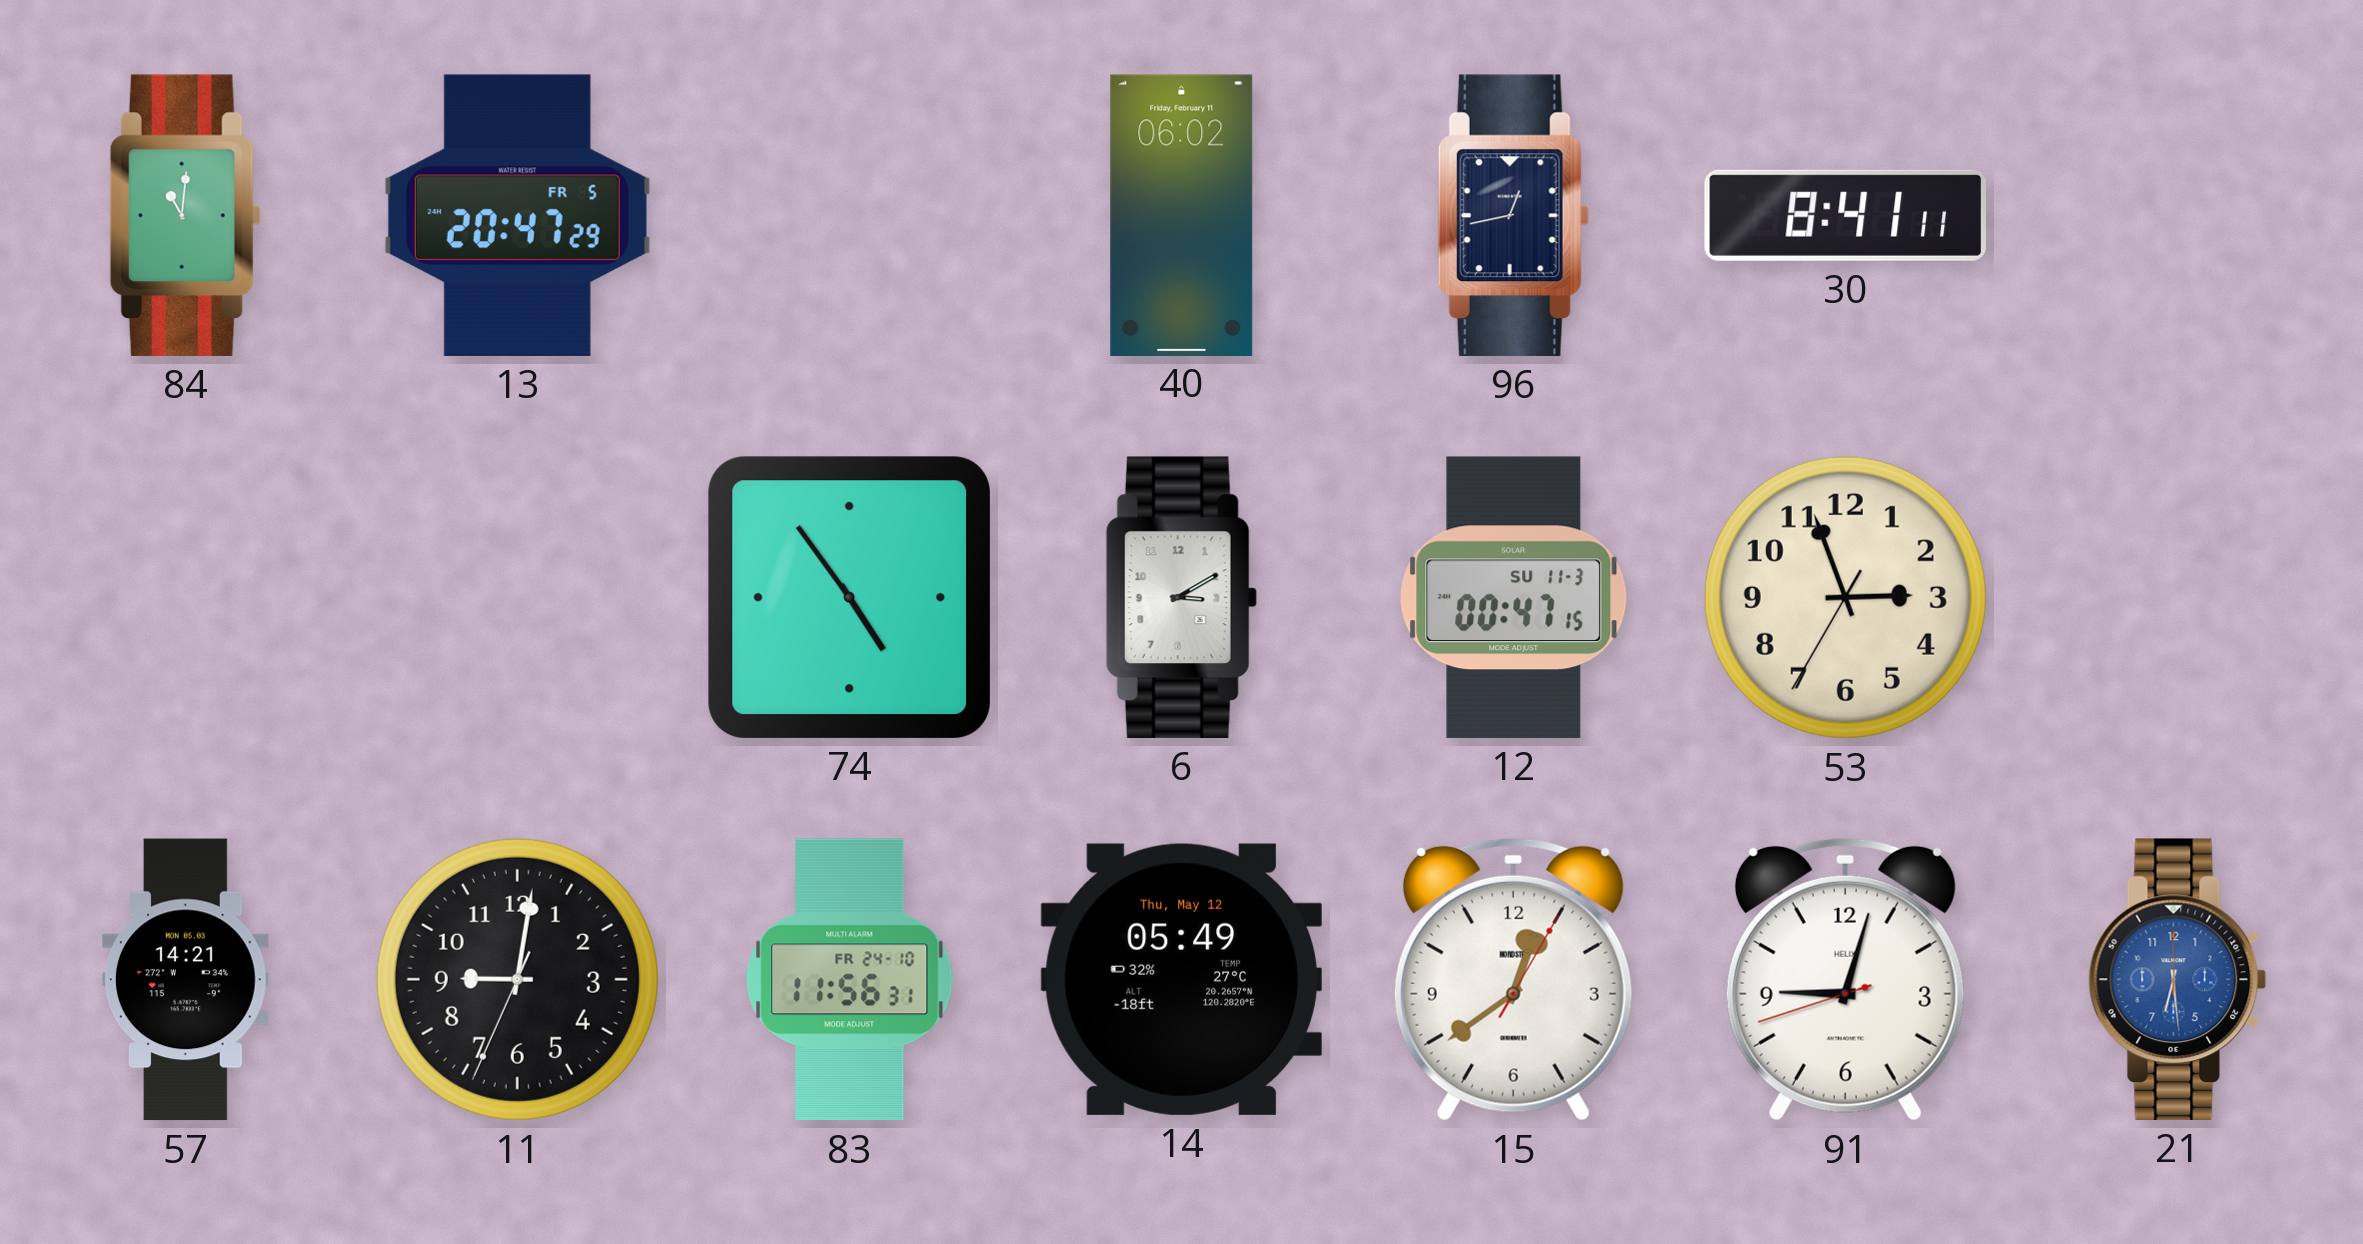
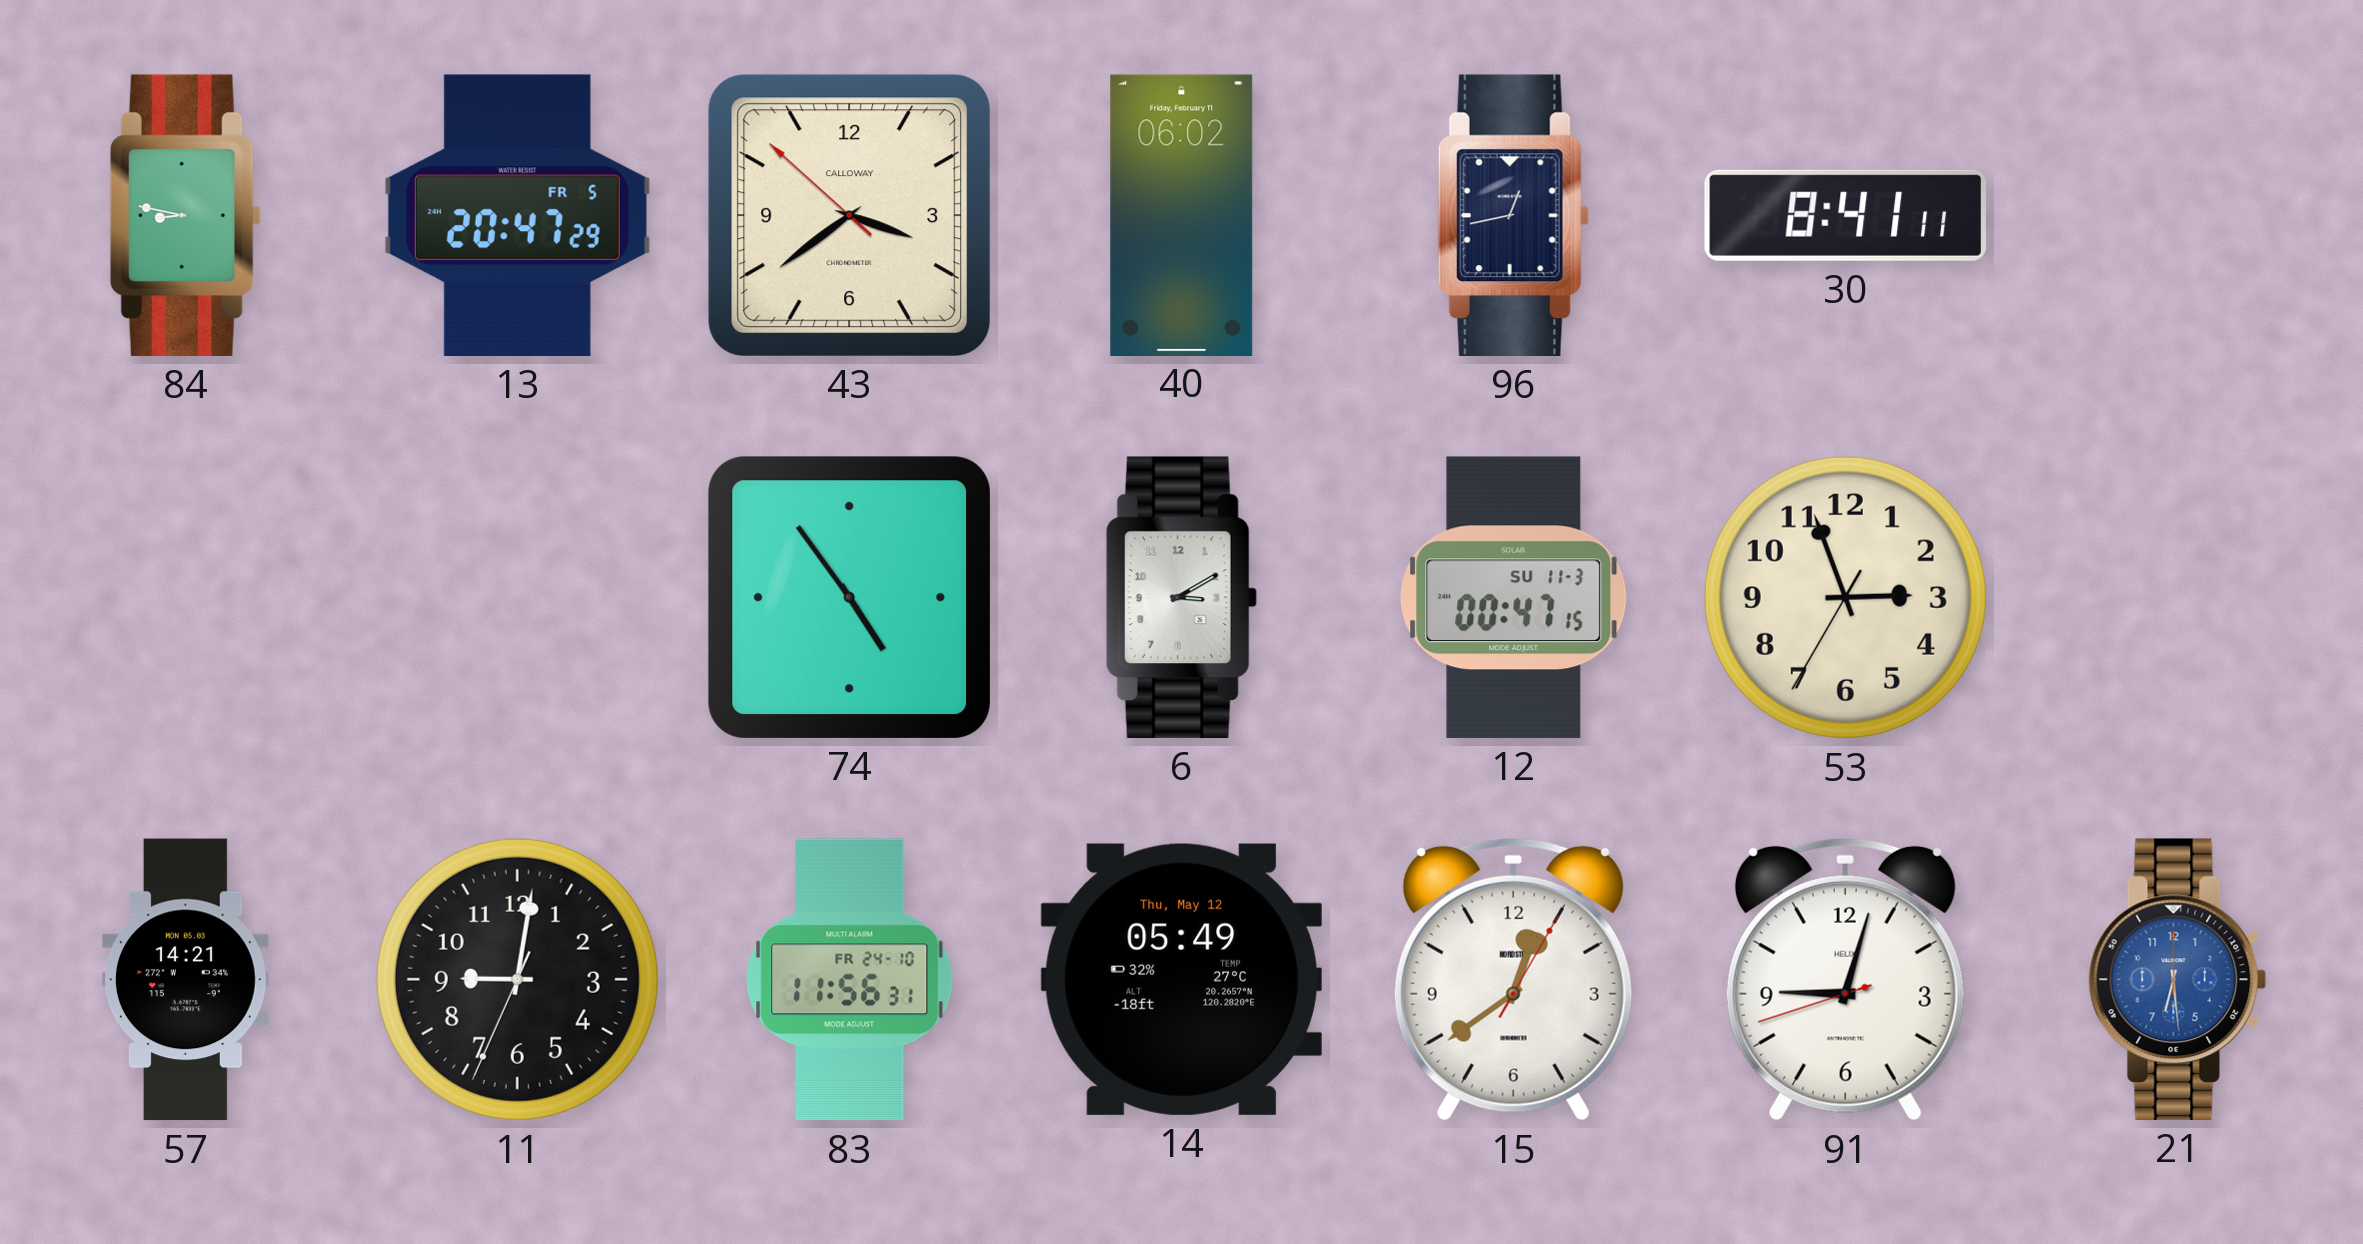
84: 11:01 -> 8:47 (185, 215)
43: none -> 3:38 (849, 215)
